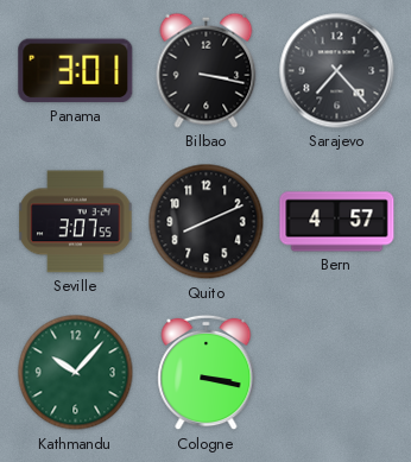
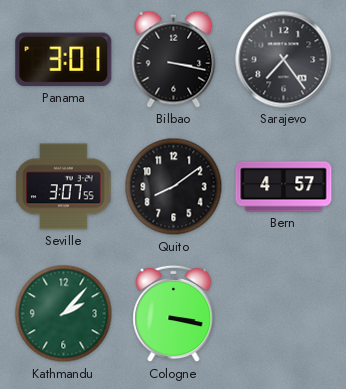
Sarajevo: 7:23 -> 7:24 (284, 60)
Quito: 8:11 -> 8:09 (174, 187)
Kathmandu: 10:07 -> 2:07 (64, 314)
